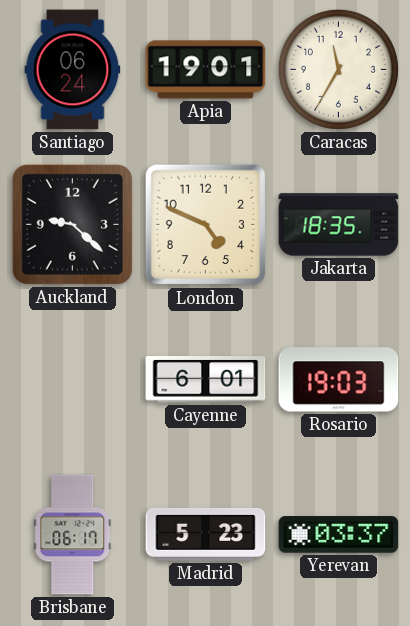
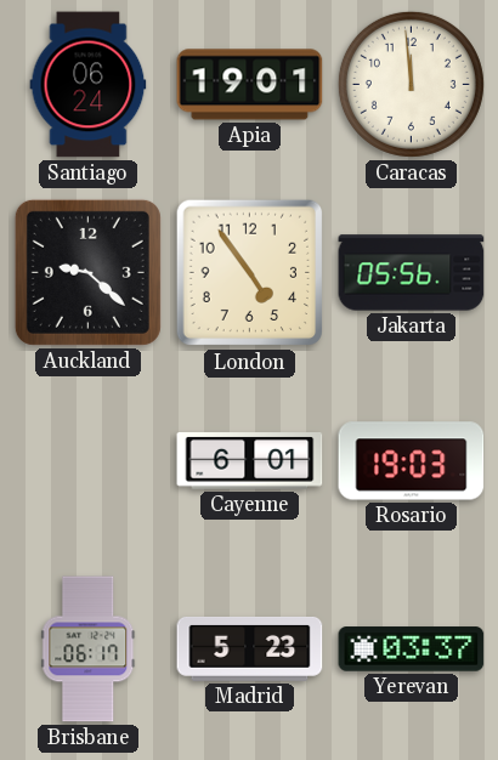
Caracas: 11:35 -> 11:59 (411, 84)
London: 4:49 -> 4:54 (250, 273)
Jakarta: 18:35 -> 05:56 (412, 273)
